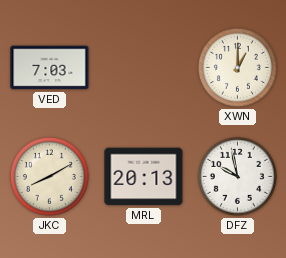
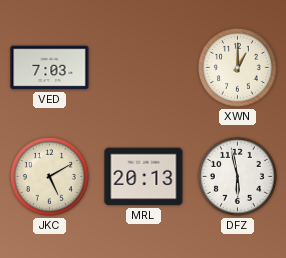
JKC: 8:10 -> 5:10 (49, 176)
DFZ: 9:58 -> 5:58 (237, 176)
